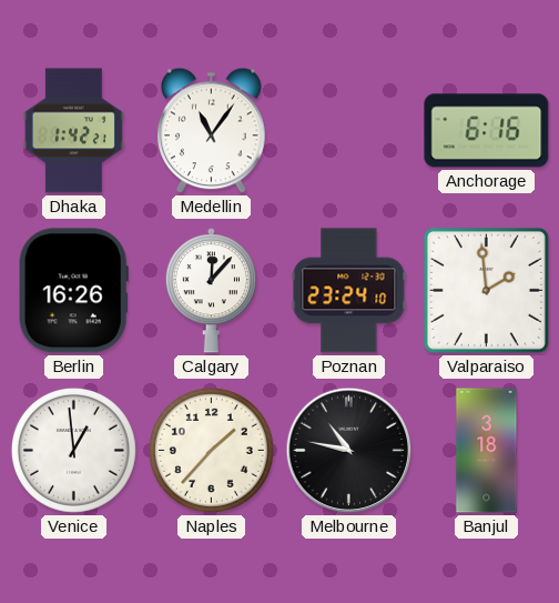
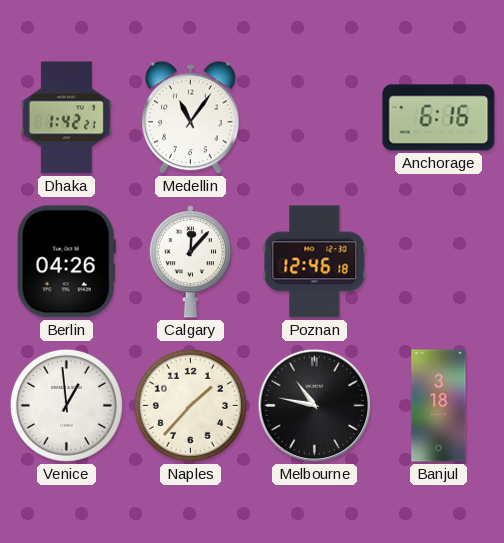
Berlin: 16:26 -> 04:26 (66, 262)
Poznan: 23:24 -> 12:46 (315, 262)
Valparaiso: 1:59 -> none (486, 290)
